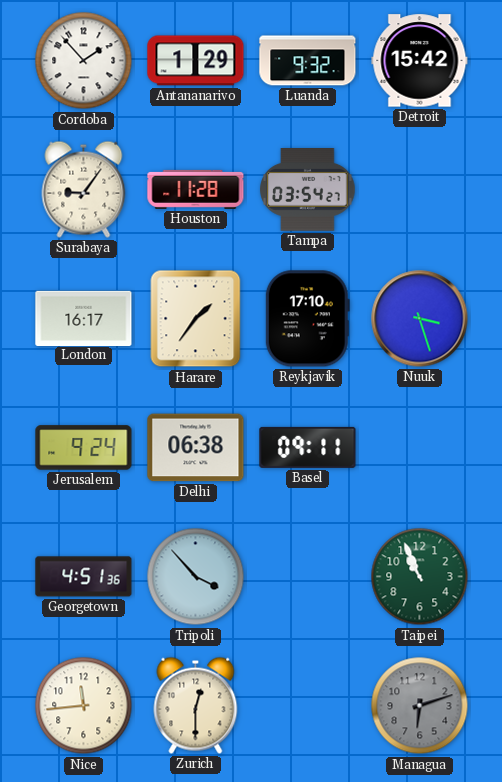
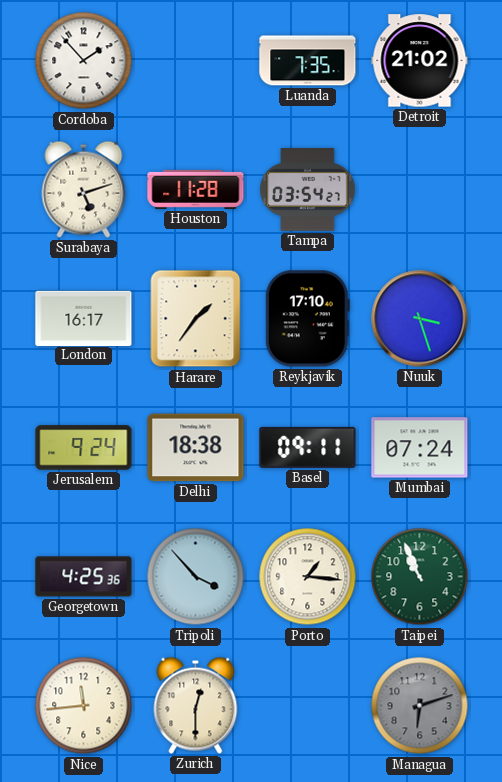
Antananarivo: 1:29 -> none (196, 61)
Luanda: 9:32 -> 7:35 (308, 61)
Detroit: 15:42 -> 21:02 (420, 61)
Surabaya: 9:06 -> 5:12 (84, 189)
Delhi: 06:38 -> 18:38 (196, 448)
Mumbai: none -> 07:24 (420, 448)
Georgetown: 4:51 -> 4:25 (84, 577)
Porto: none -> 1:16 (308, 577)
